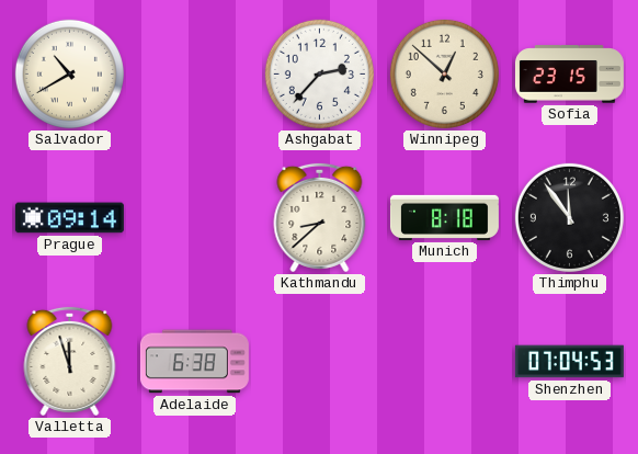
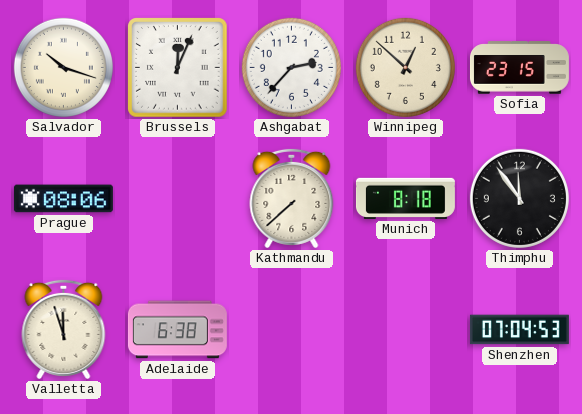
Salvador: 10:40 -> 10:18 (63, 67)
Brussels: none -> 12:04 (178, 68)
Prague: 09:14 -> 08:06 (63, 199)
Kathmandu: 8:38 -> 7:38 (292, 198)
